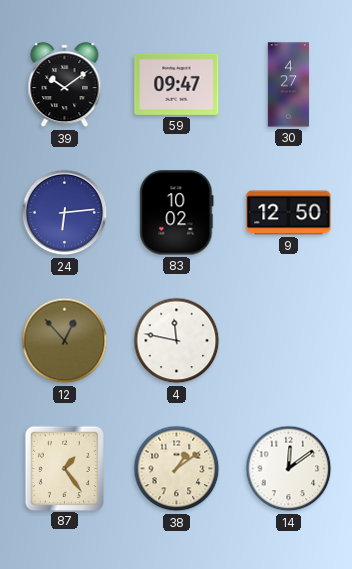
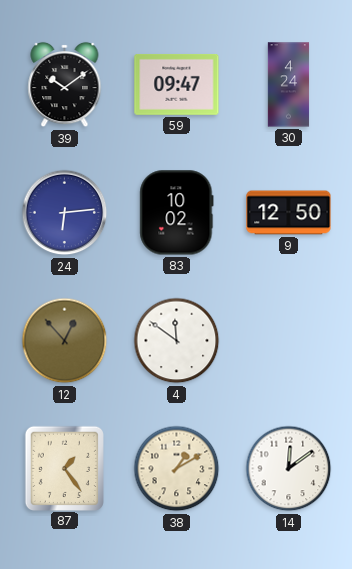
30: 4:27 -> 4:24 (289, 85)
4: 11:47 -> 11:51 (177, 341)
38: 1:09 -> 1:10 (177, 469)
